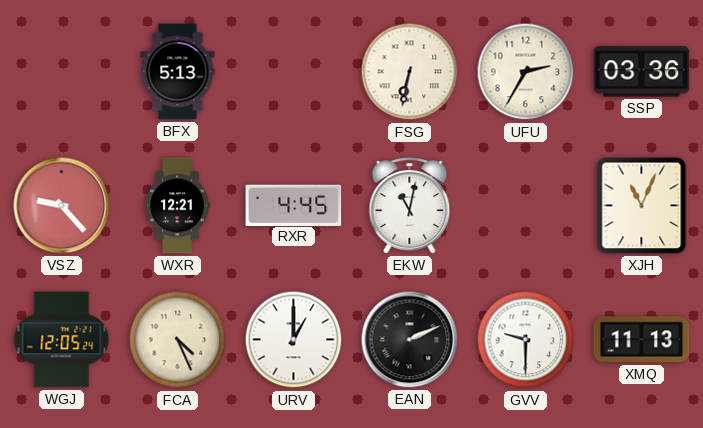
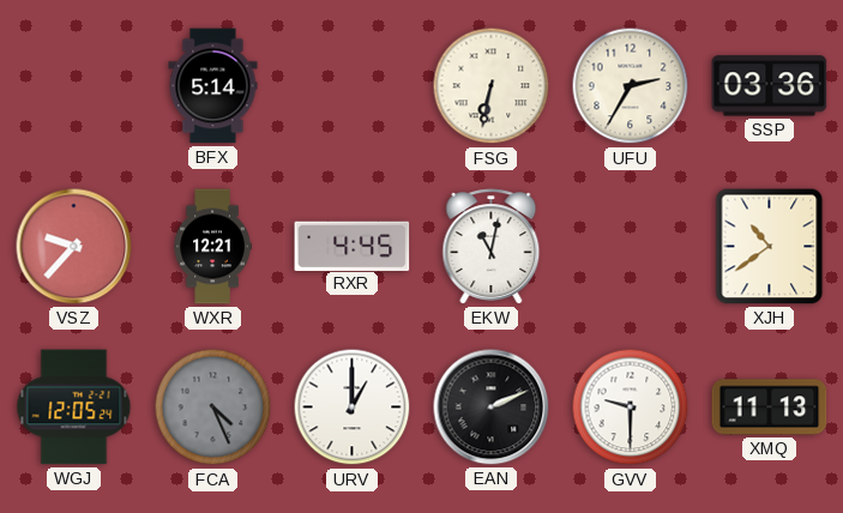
BFX: 5:13 -> 5:14 (213, 86)
VSZ: 9:23 -> 9:37 (74, 247)
XJH: 11:04 -> 10:39 (770, 247)
FCA dial: cream -> grey (213, 408)
